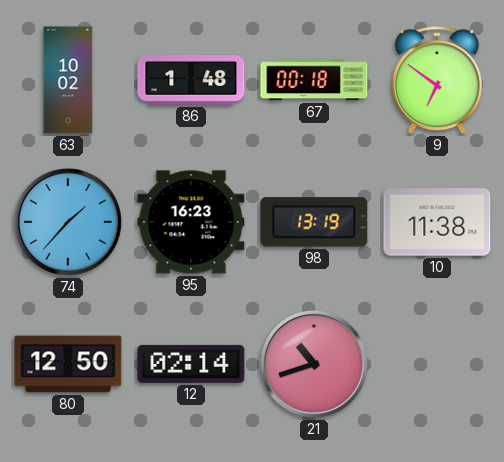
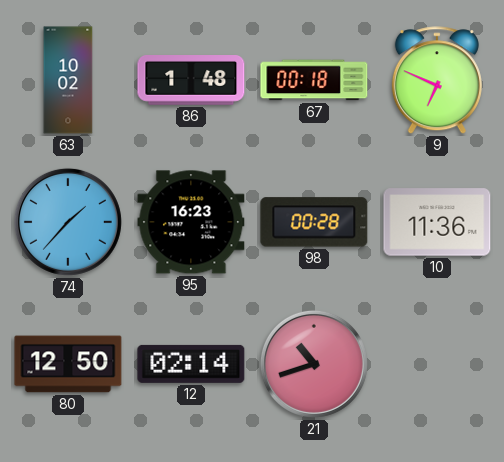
9: 6:51 -> 6:49 (437, 81)
98: 13:19 -> 00:28 (314, 222)
10: 11:38 -> 11:36 (437, 222)
